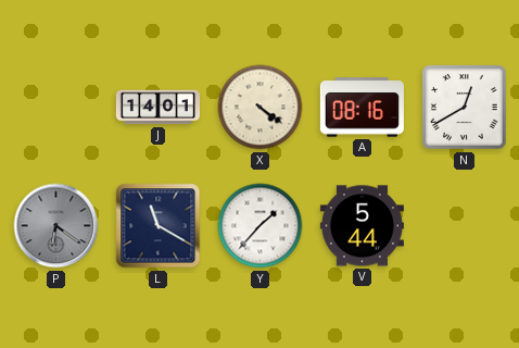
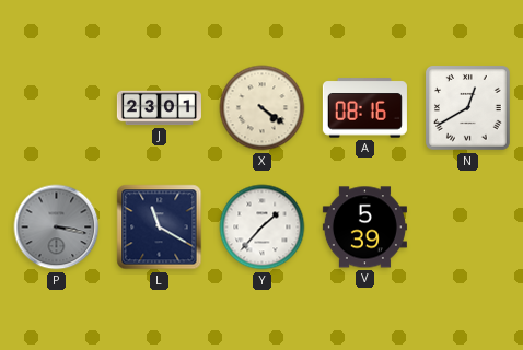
J: 14:01 -> 23:01 (159, 108)
P: 6:21 -> 3:17 (57, 227)
V: 5:44 -> 5:39 (364, 227)
